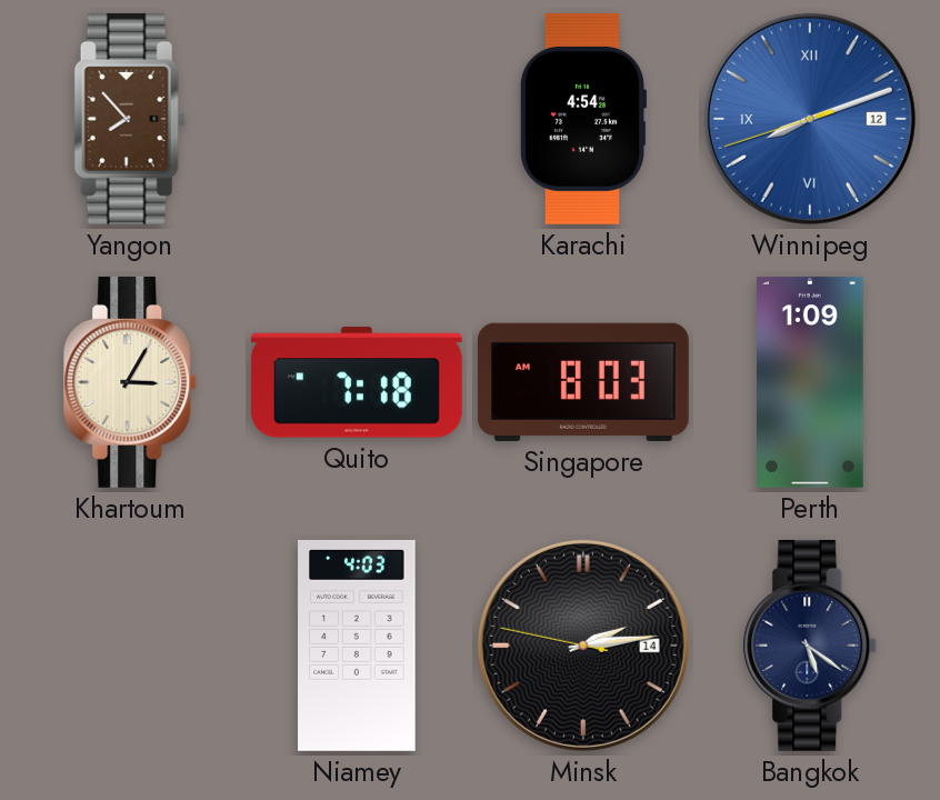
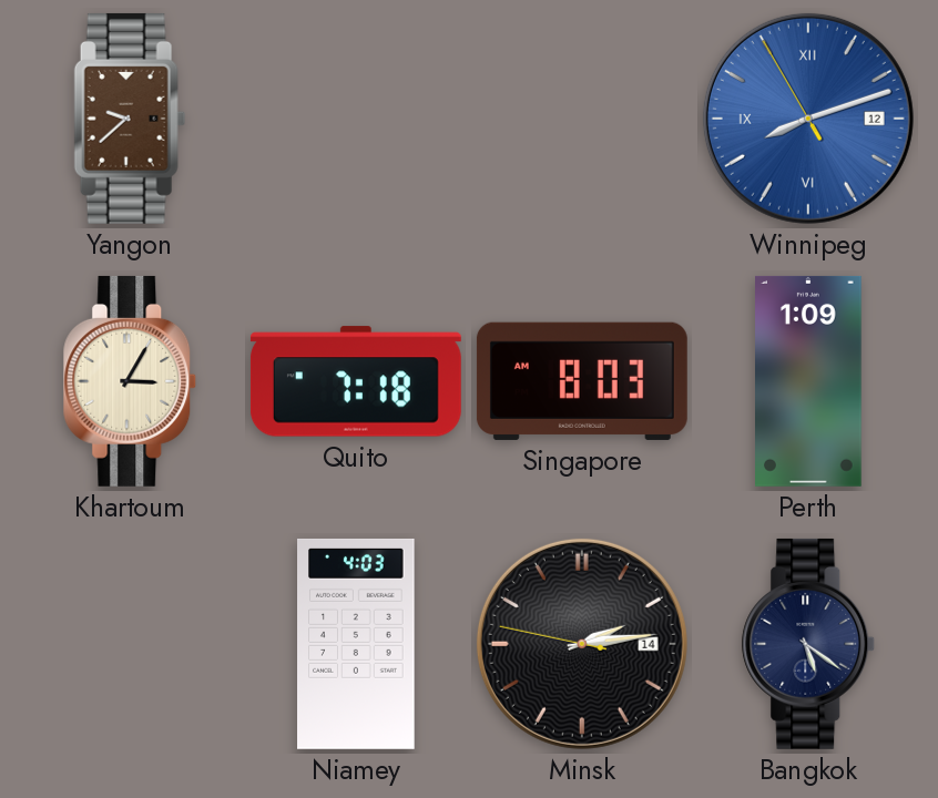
Yangon: 7:53 -> 9:38 (130, 119)
Karachi: 4:54 -> none (582, 119)
Winnipeg: 8:11:42 -> 8:11:55 (808, 119)
